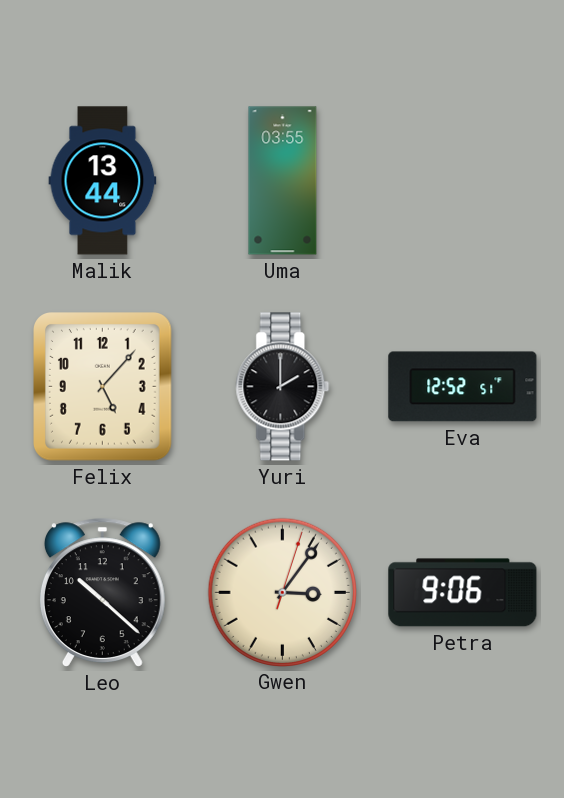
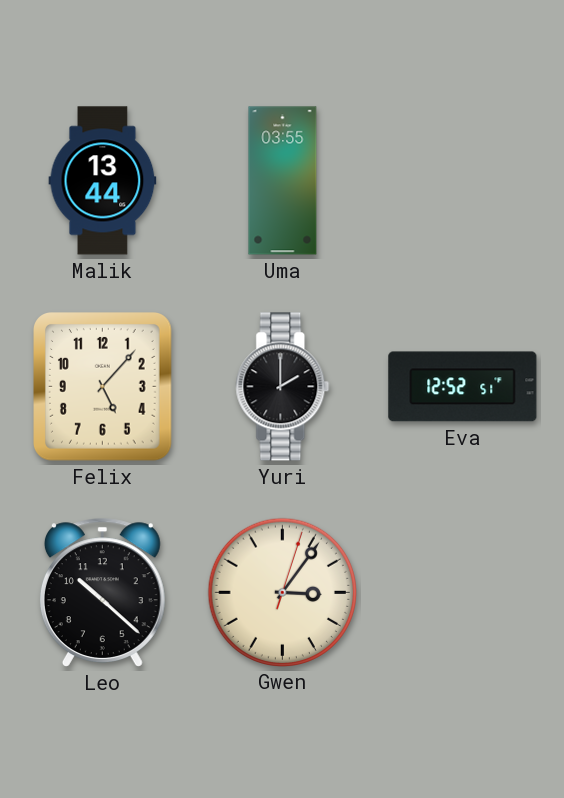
Petra: 9:06 -> none (463, 593)
